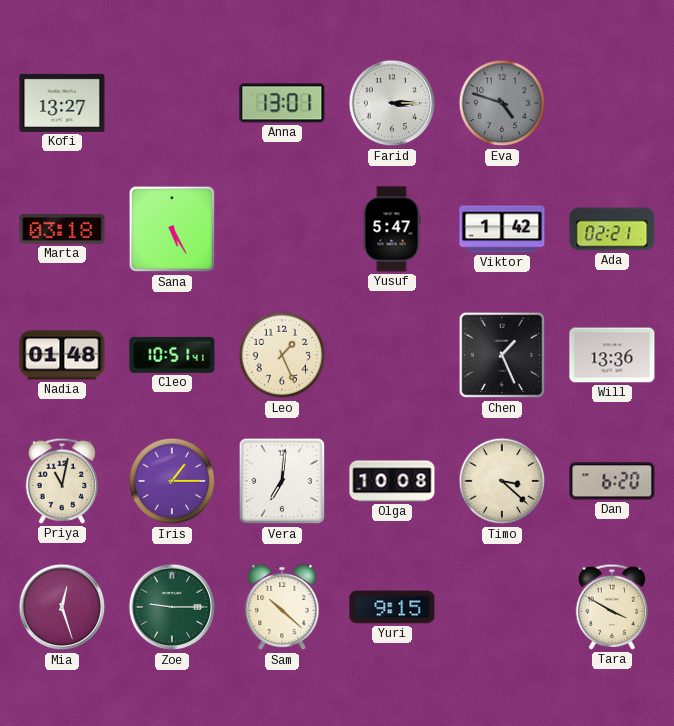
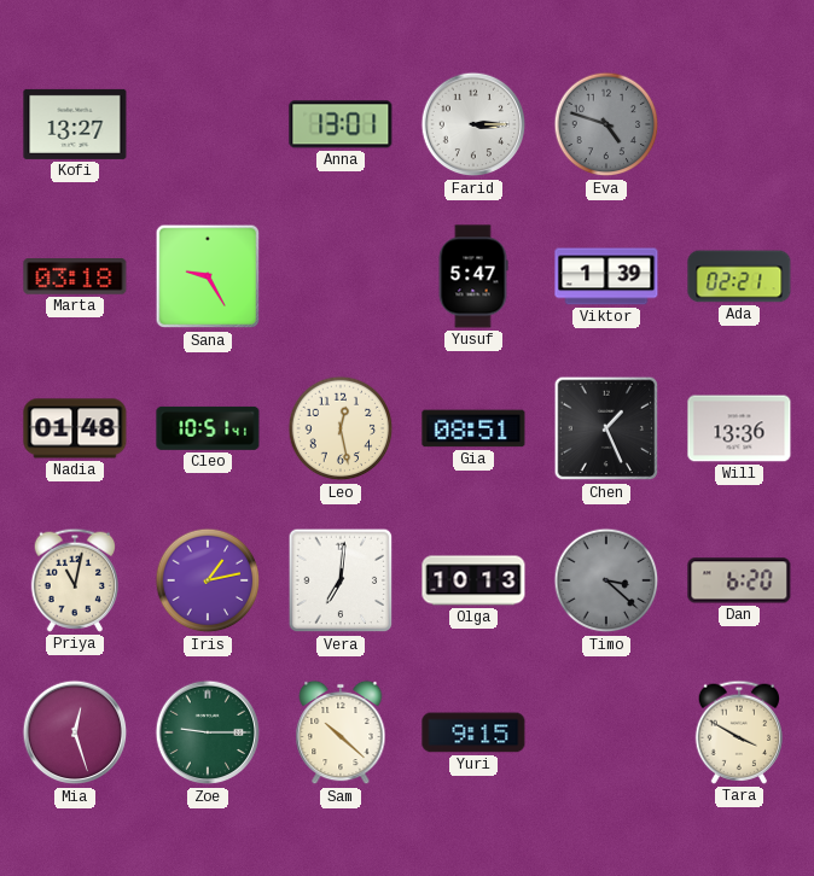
Sana: 5:25 -> 9:25 (208, 276)
Viktor: 1:42 -> 1:39 (606, 276)
Leo: 1:26 -> 12:28 (341, 428)
Gia: none -> 08:51 (473, 428)
Iris: 1:15 -> 1:13 (208, 580)
Olga: 10:08 -> 10:13 (473, 580)
Timo dial: cream -> grey (606, 580)
